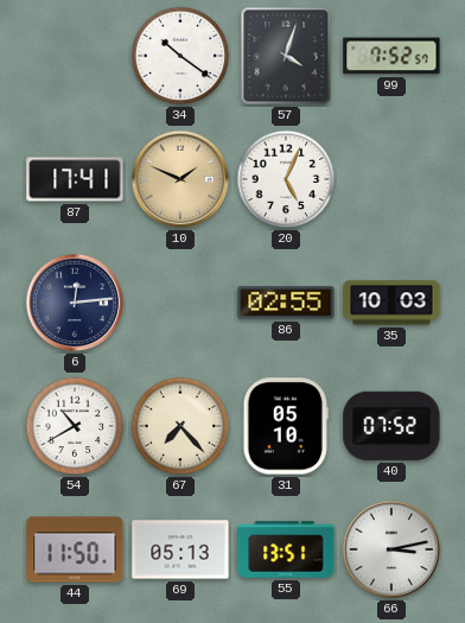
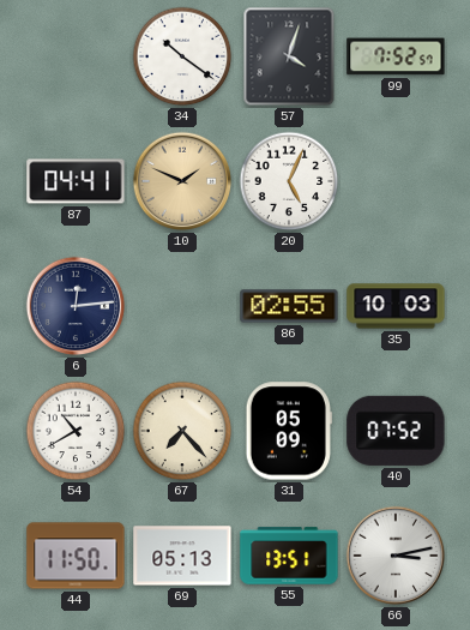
87: 17:41 -> 04:41 (76, 181)
31: 05:10 -> 05:09 (289, 431)
